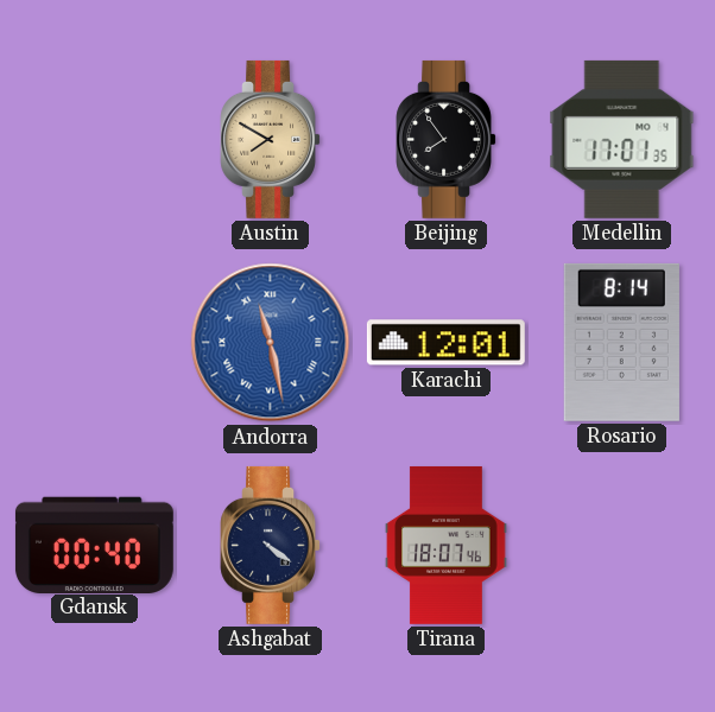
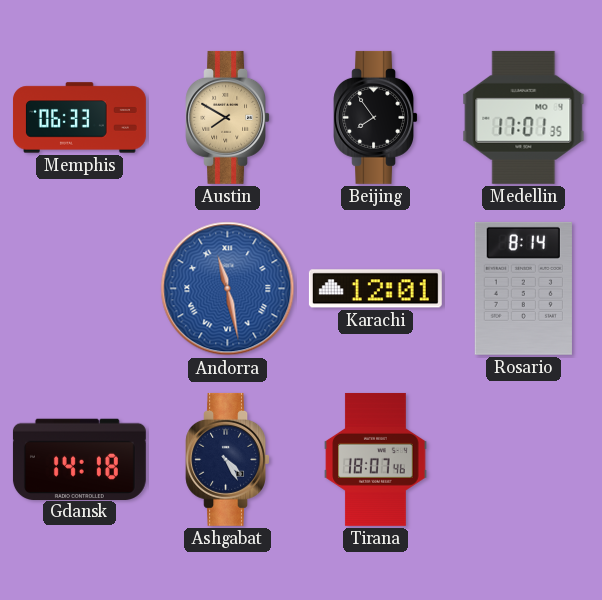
Memphis: none -> 06:33 (79, 118)
Gdansk: 00:40 -> 14:18 (79, 459)
Ashgabat: 4:21 -> 4:25 (227, 459)
